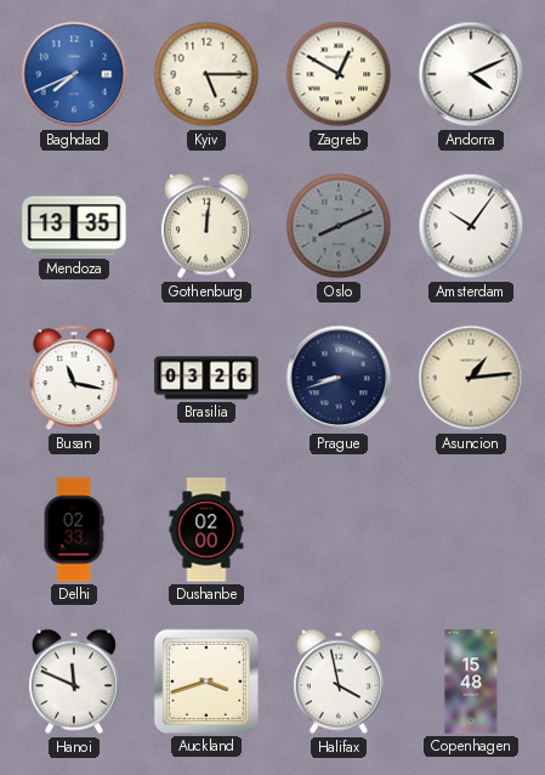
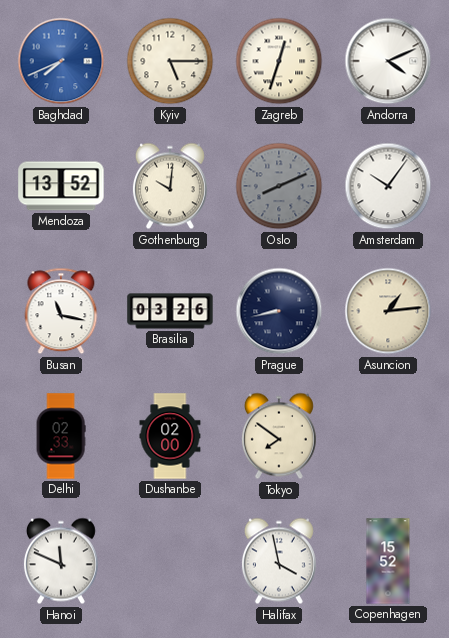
Zagreb: 12:50 -> 12:33 (279, 61)
Mendoza: 13:35 -> 13:52 (61, 186)
Gothenburg: 12:01 -> 10:01 (170, 186)
Prague: 8:42 -> 8:43 (279, 311)
Tokyo: none -> 7:51 (279, 436)
Auckland: 3:42 -> none (206, 681)
Copenhagen: 15:48 -> 15:52 (388, 561)
